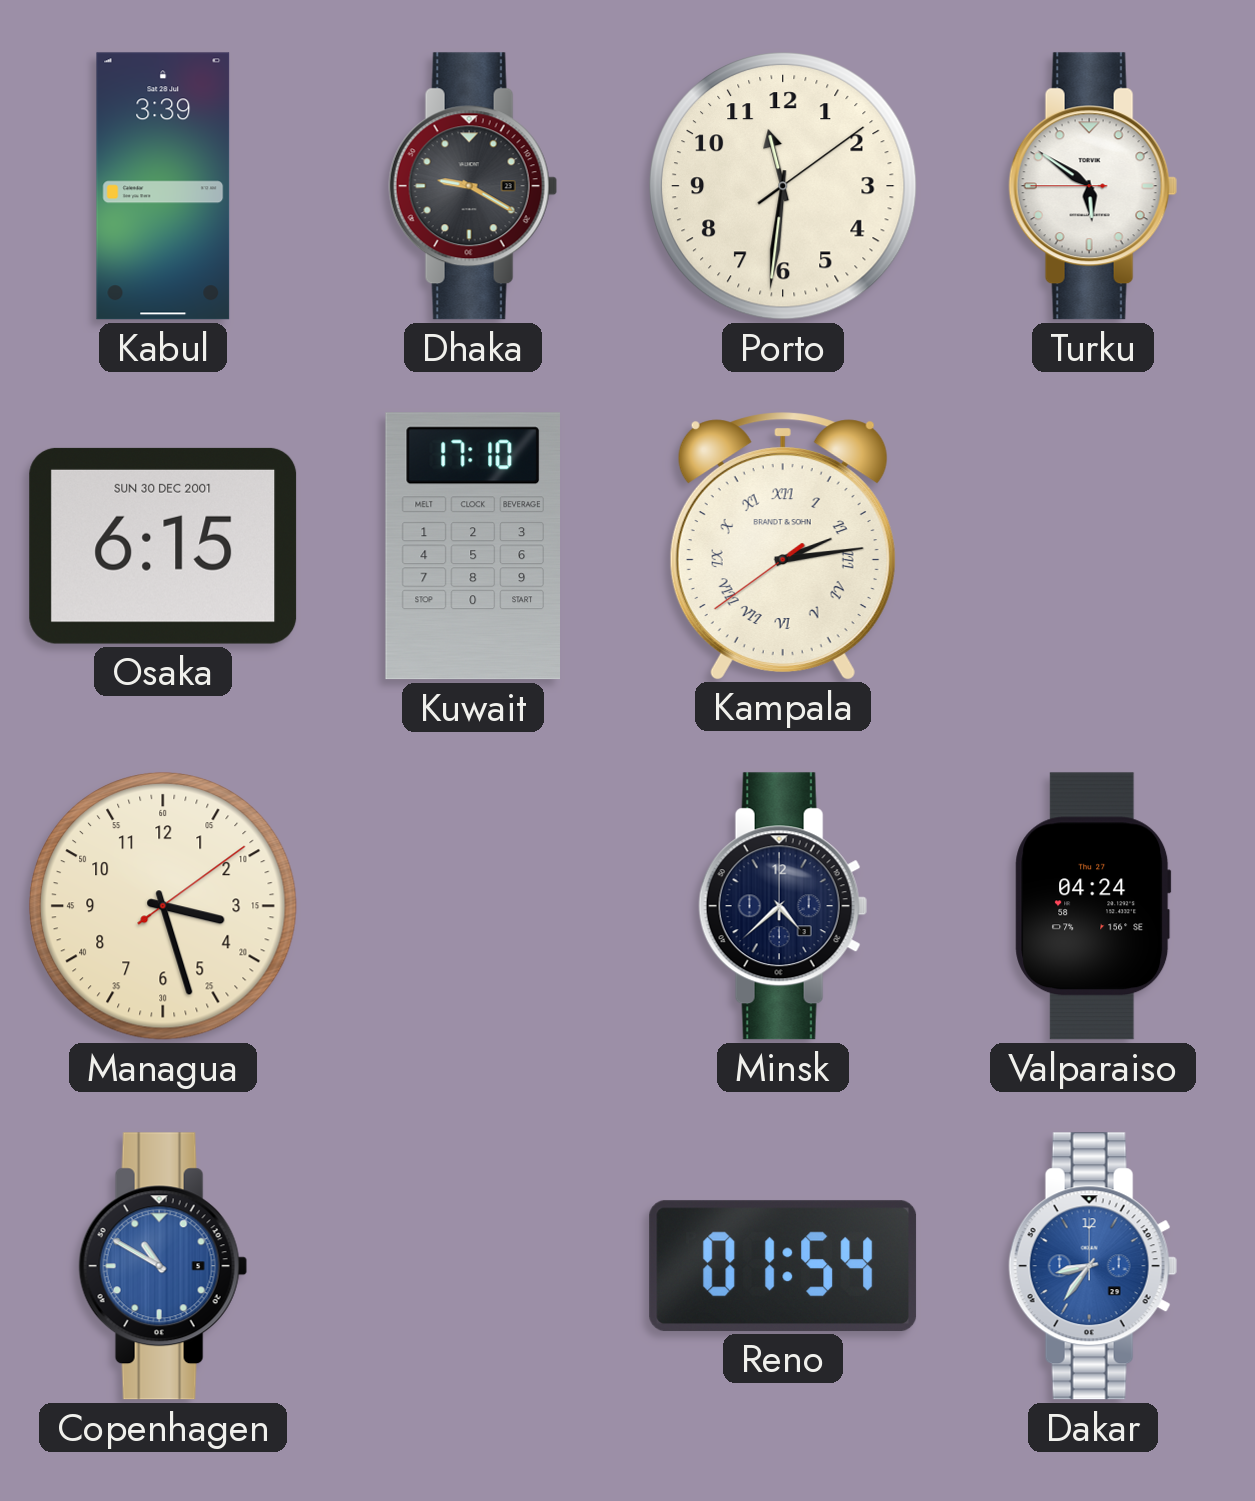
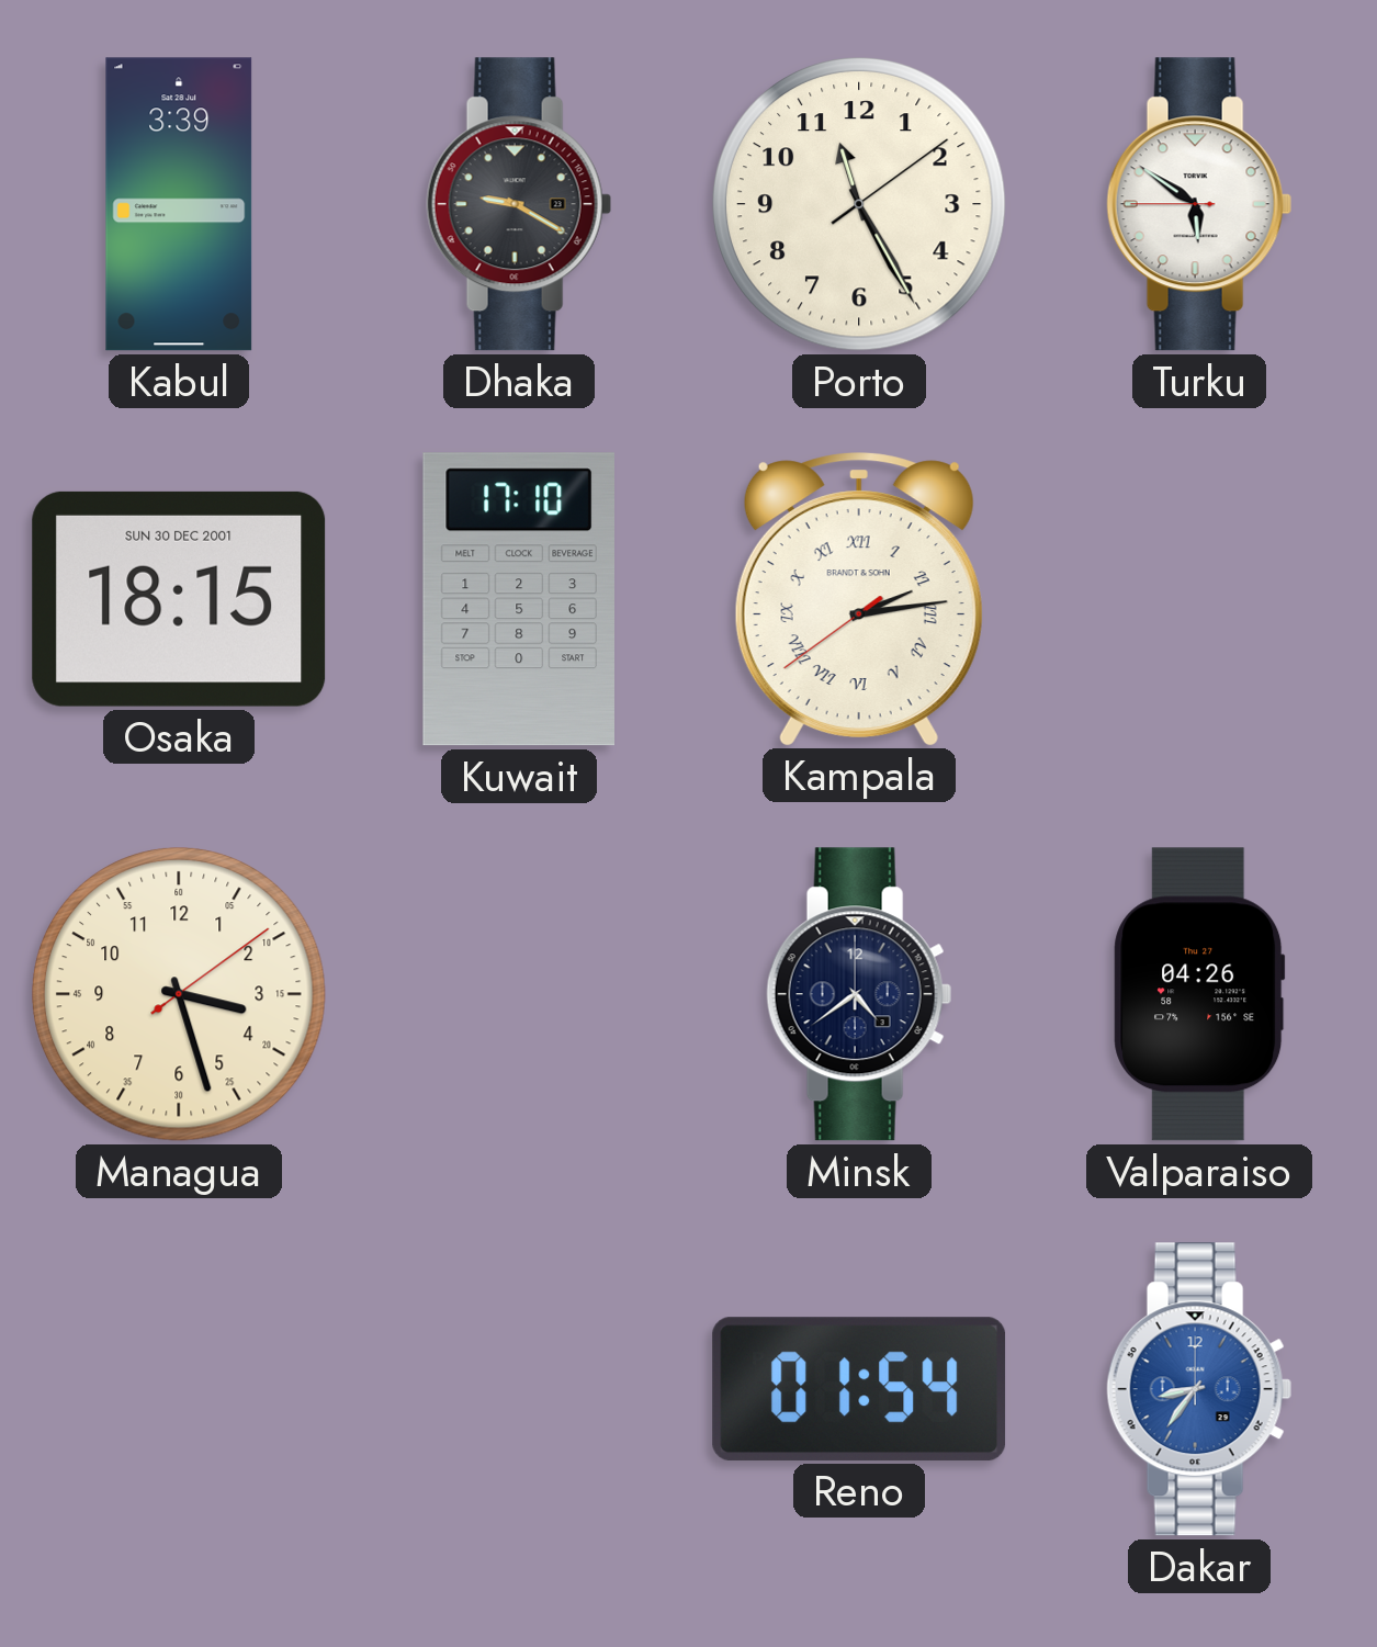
Porto: 11:31 -> 11:25 (860, 205)
Osaka: 6:15 -> 18:15 (179, 599)
Minsk: 4:38 -> 4:39 (859, 994)
Valparaiso: 04:24 -> 04:26 (1199, 994)
Copenhagen: 10:50 -> none (163, 1266)
